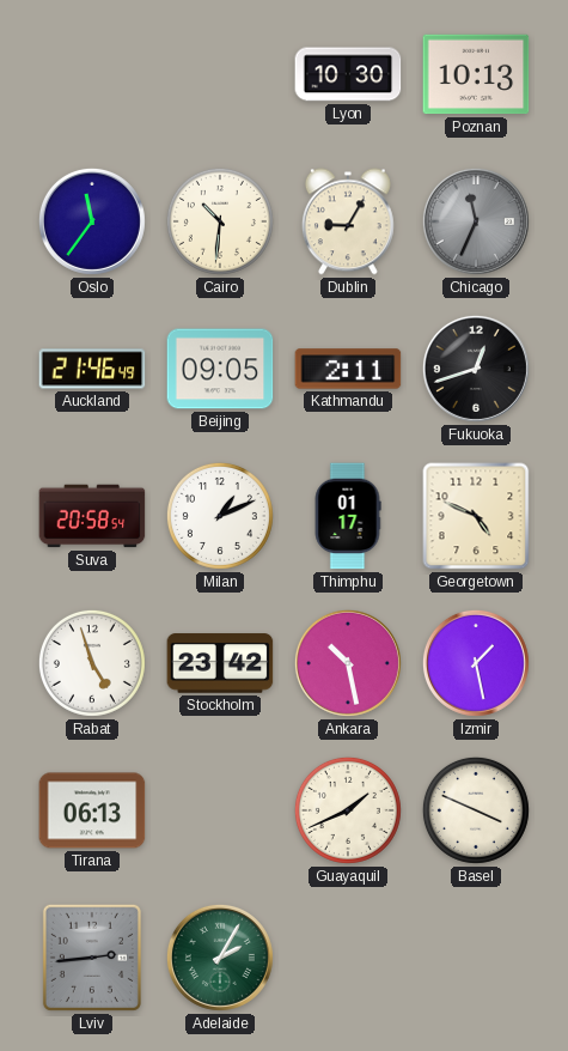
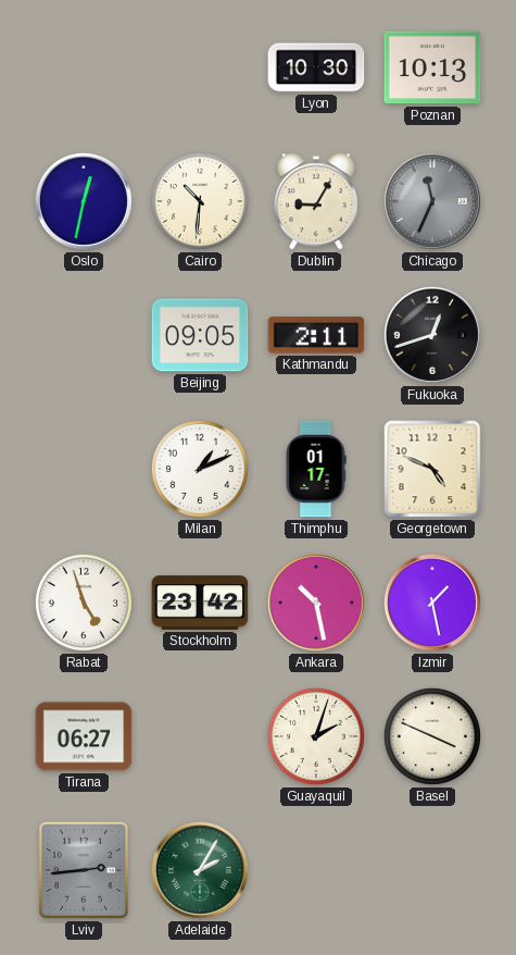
Oslo: 11:36 -> 12:32 (84, 201)
Auckland: 21:46 -> none (92, 369)
Suva: 20:58 -> none (92, 516)
Tirana: 06:13 -> 06:27 (84, 736)
Guayaquil: 1:41 -> 2:03 (316, 736)
